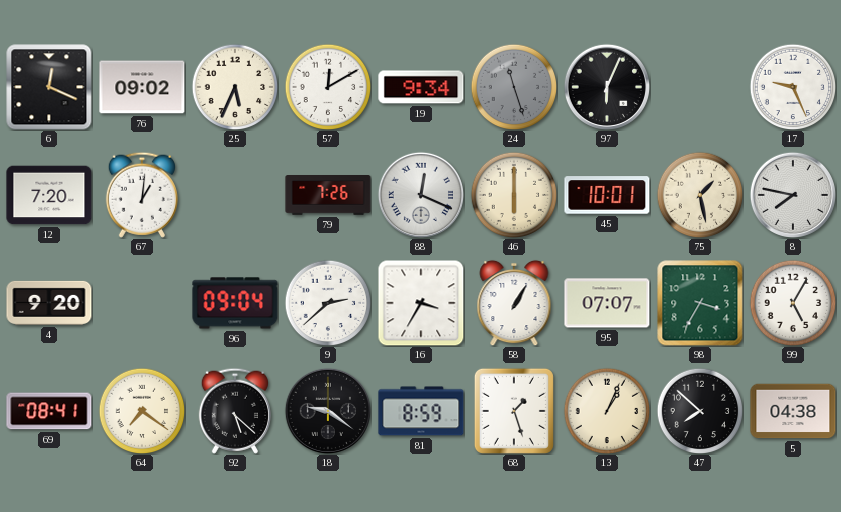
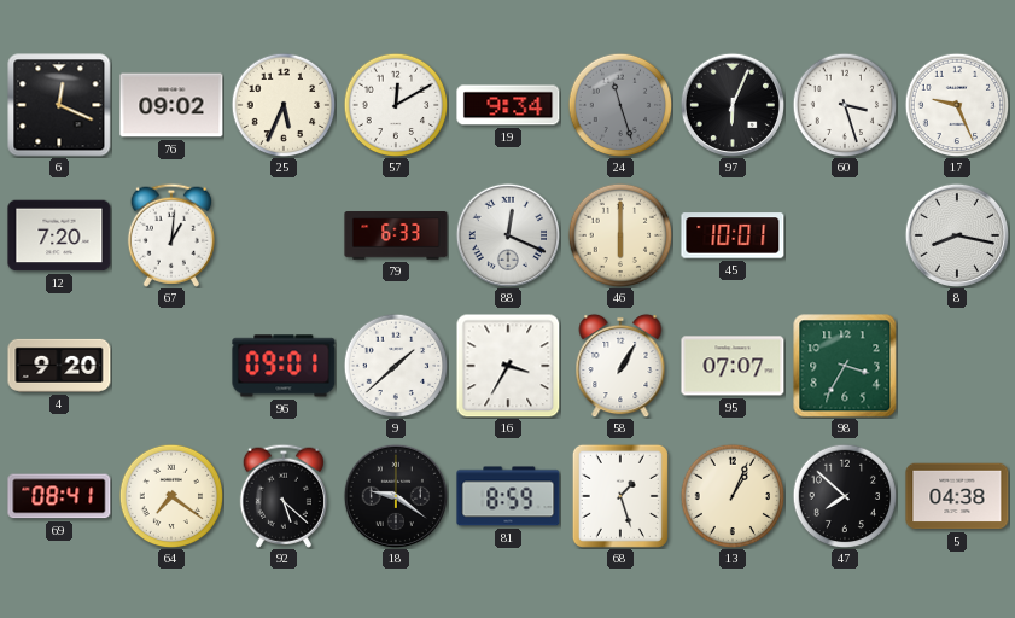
60: none -> 3:27 (845, 105)
79: 7:26 -> 6:33 (396, 237)
75: 1:28 -> none (700, 195)
8: 7:47 -> 8:17 (956, 234)
96: 09:04 -> 09:01 (284, 366)
9: 2:38 -> 1:38 (396, 366)
99: 5:05 -> none (793, 303)
